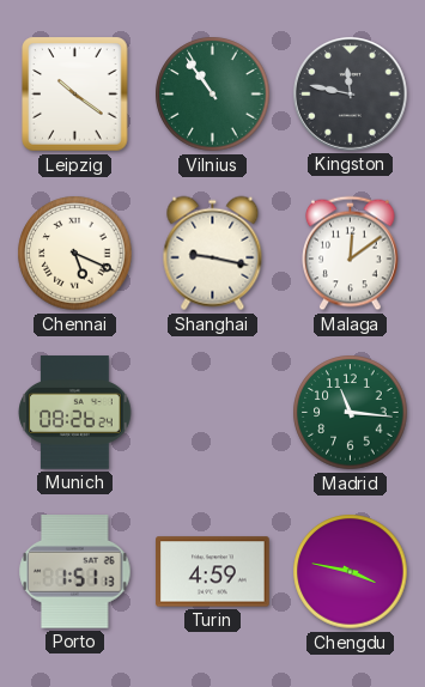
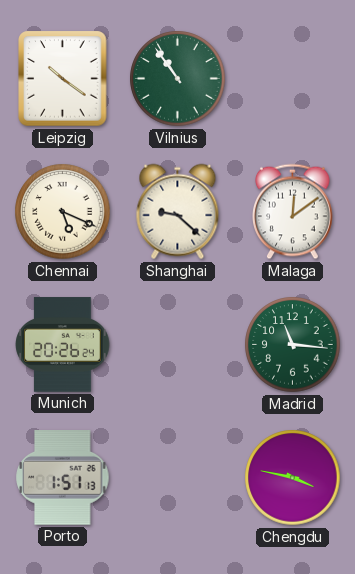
Kingston: 11:47 -> none (351, 95)
Shanghai: 9:17 -> 9:22 (178, 212)
Munich: 08:26 -> 20:26 (63, 345)
Turin: 4:59 -> none (213, 572)
